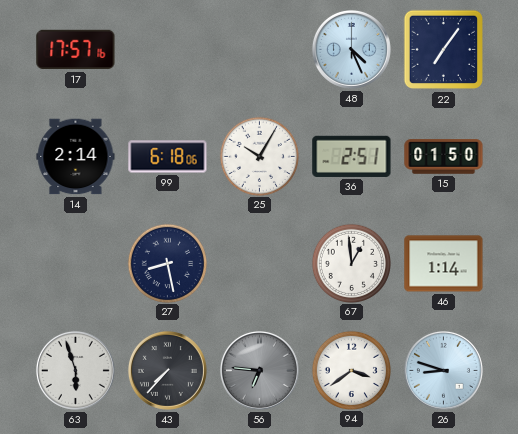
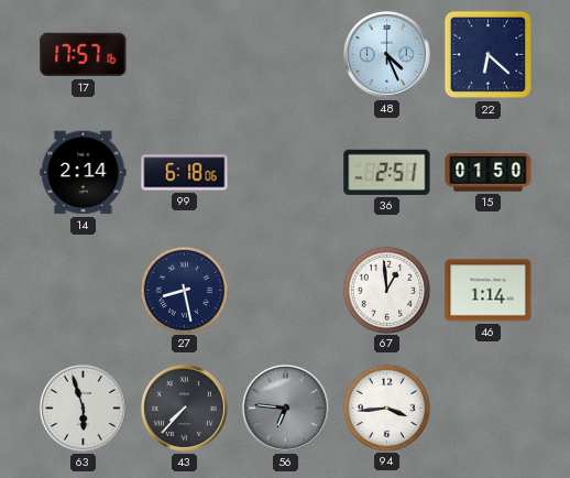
22: 7:06 -> 6:22 (489, 55)
25: 10:05 -> none (259, 156)
94: 3:39 -> 3:44 (386, 408)
26: 8:48 -> none (443, 370)
